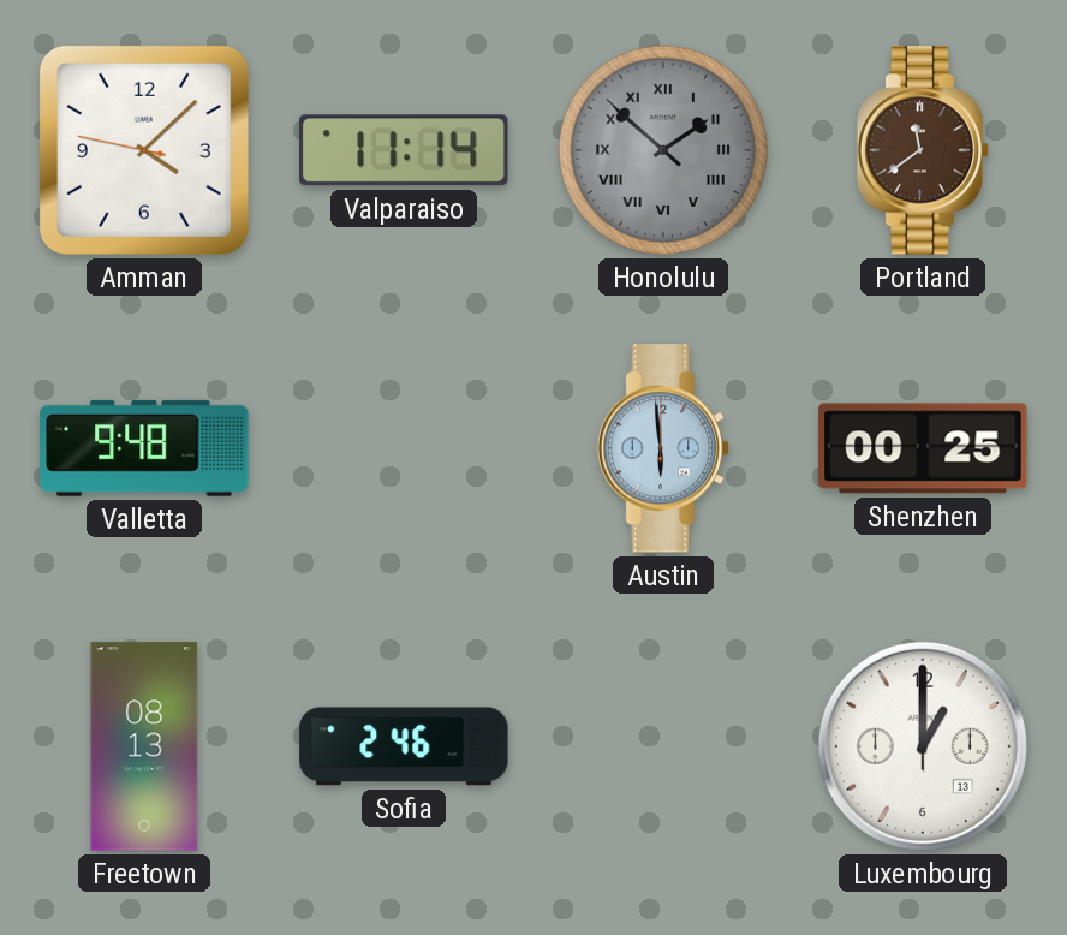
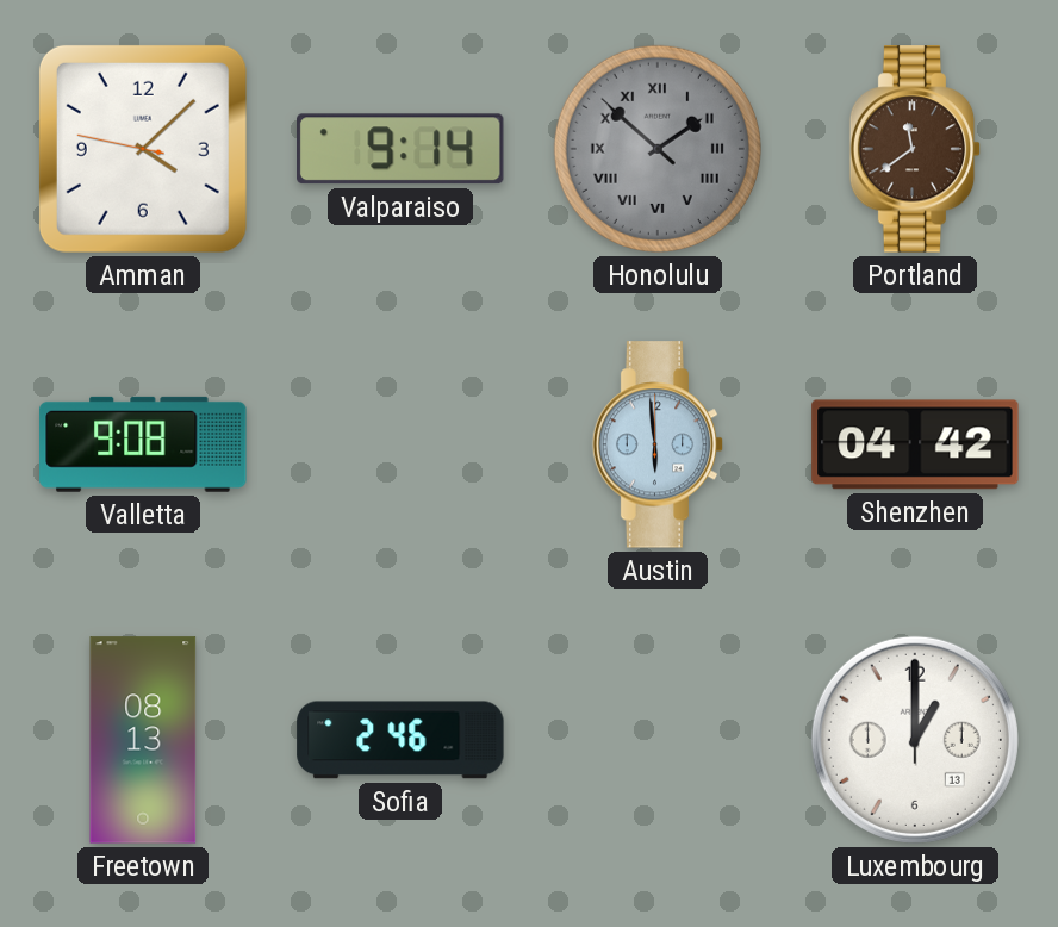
Valparaiso: 11:14 -> 9:14 (402, 149)
Valletta: 9:48 -> 9:08 (143, 444)
Shenzhen: 00:25 -> 04:42 (915, 444)
